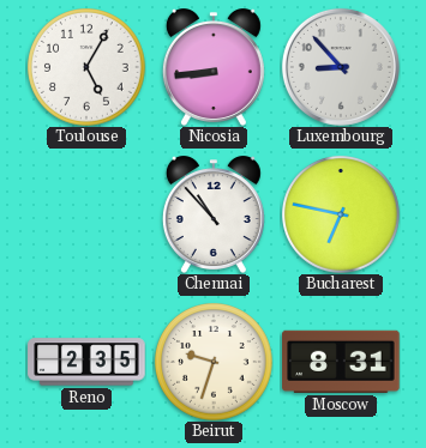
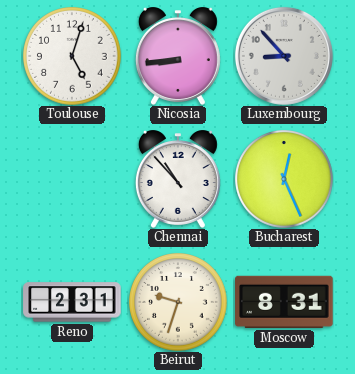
Toulouse: 5:05 -> 5:03 (73, 57)
Bucharest: 6:47 -> 12:26 (285, 180)
Reno: 2:35 -> 2:31 (72, 302)
